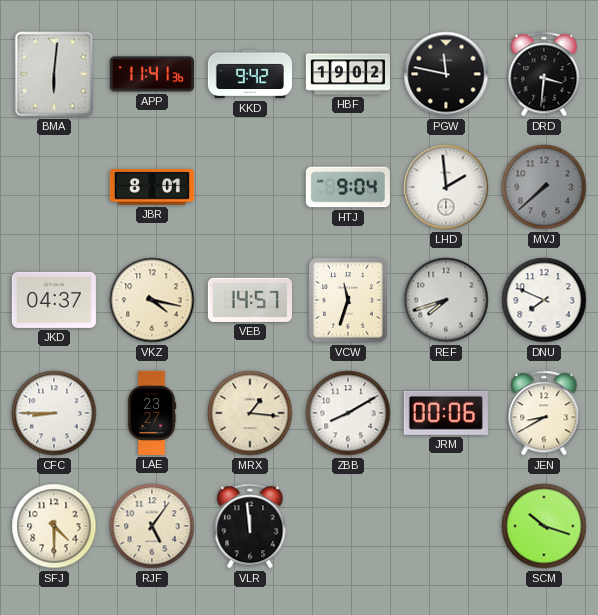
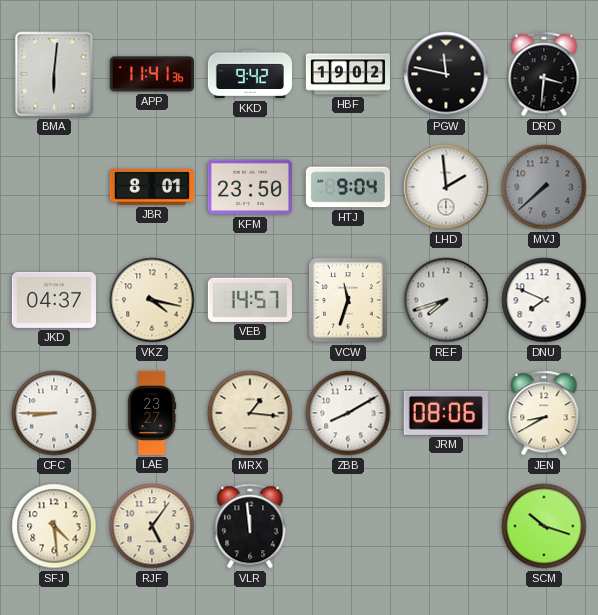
KFM: none -> 23:50 (250, 187)
JRM: 00:06 -> 08:06 (446, 413)
SFJ: 4:30 -> 4:29 (54, 526)
